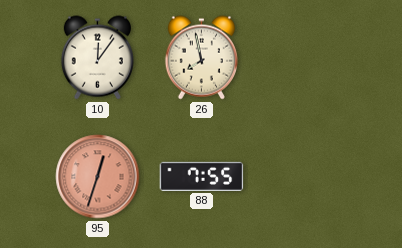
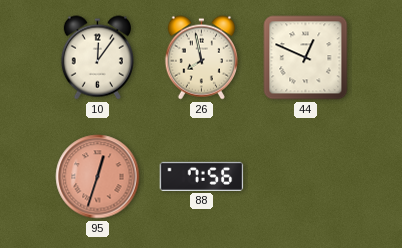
44: none -> 12:49 (306, 58)
88: 7:55 -> 7:56 (202, 176)
